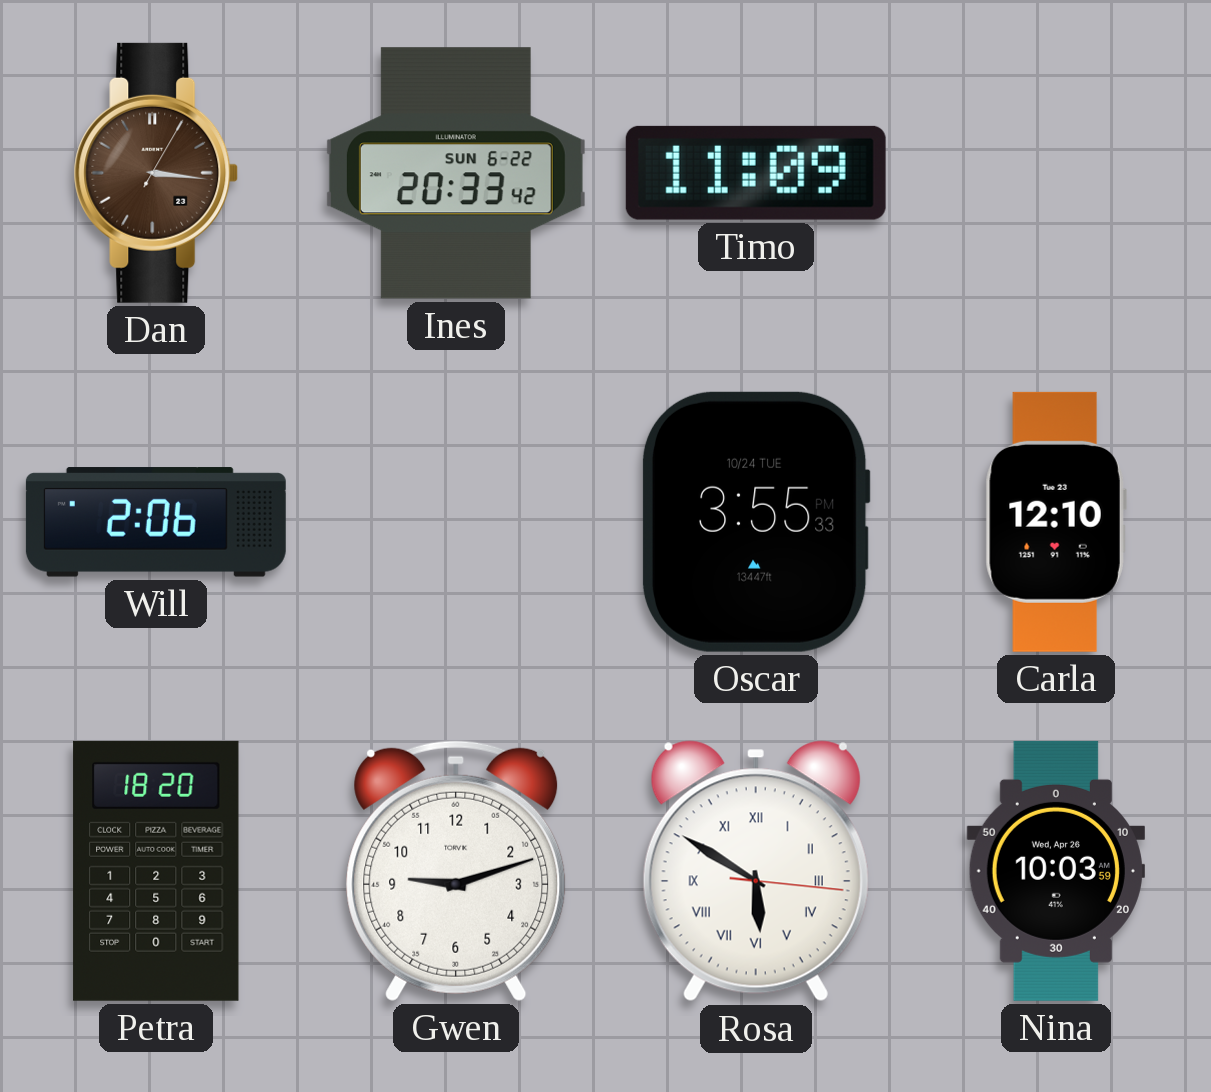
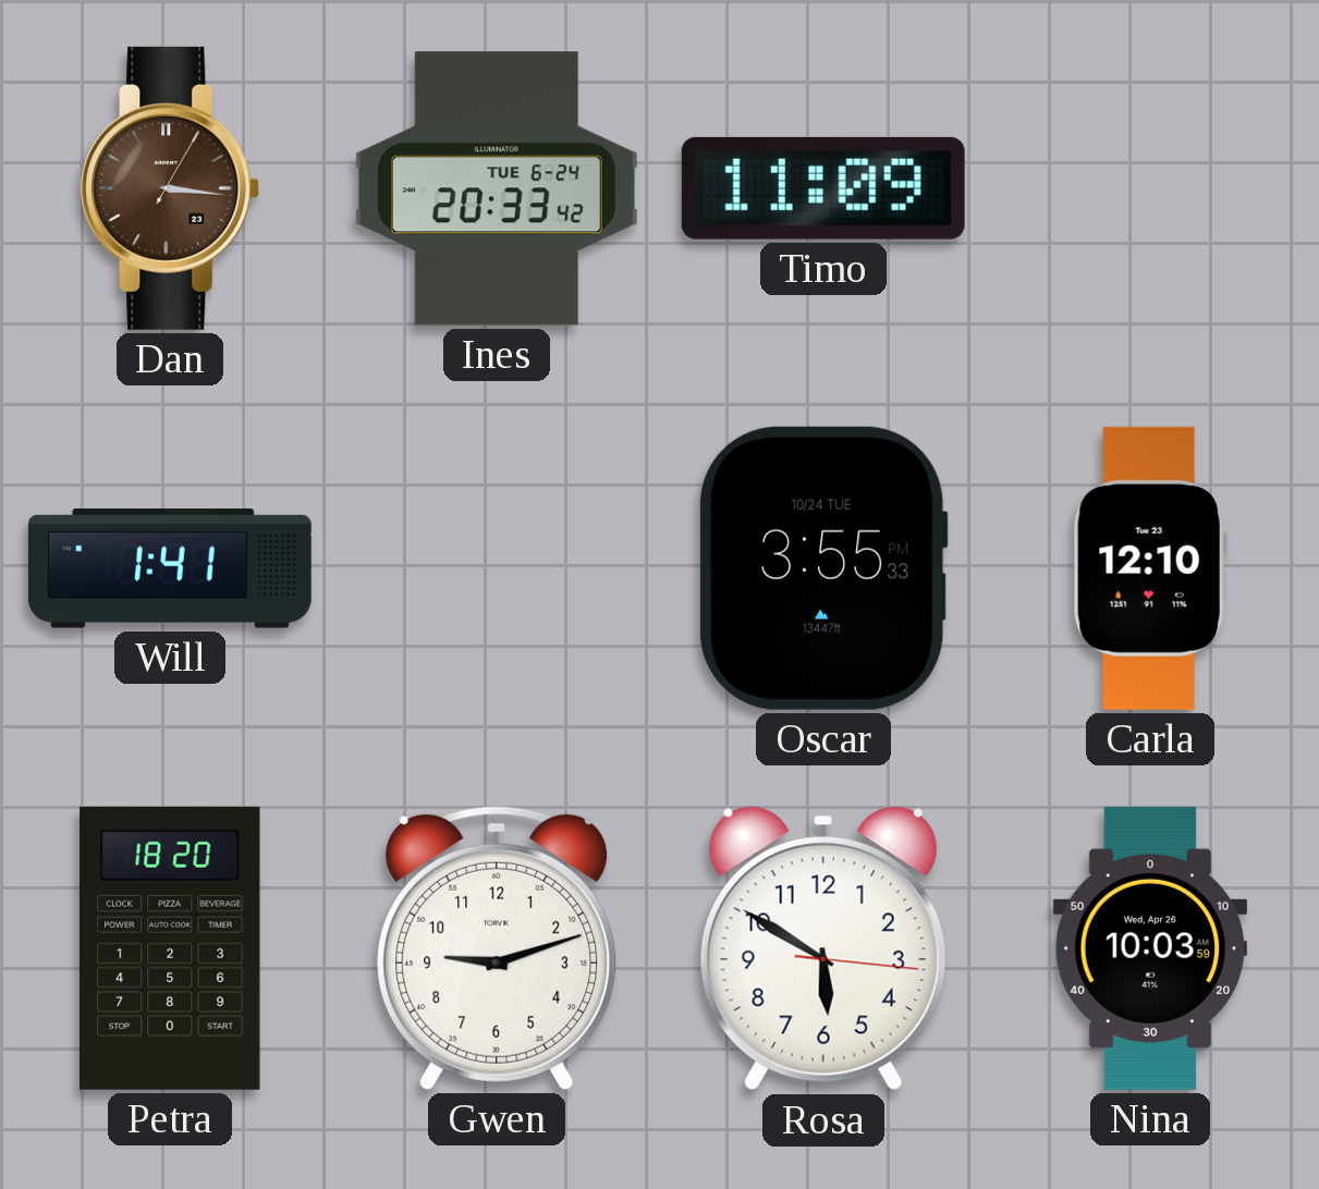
Ines date: SUN 6-22 -> TUE 6-24 (497, 188)
Will: 2:06 -> 1:41 (170, 568)
Rosa numerals: Roman -> Arabic (823, 948)
